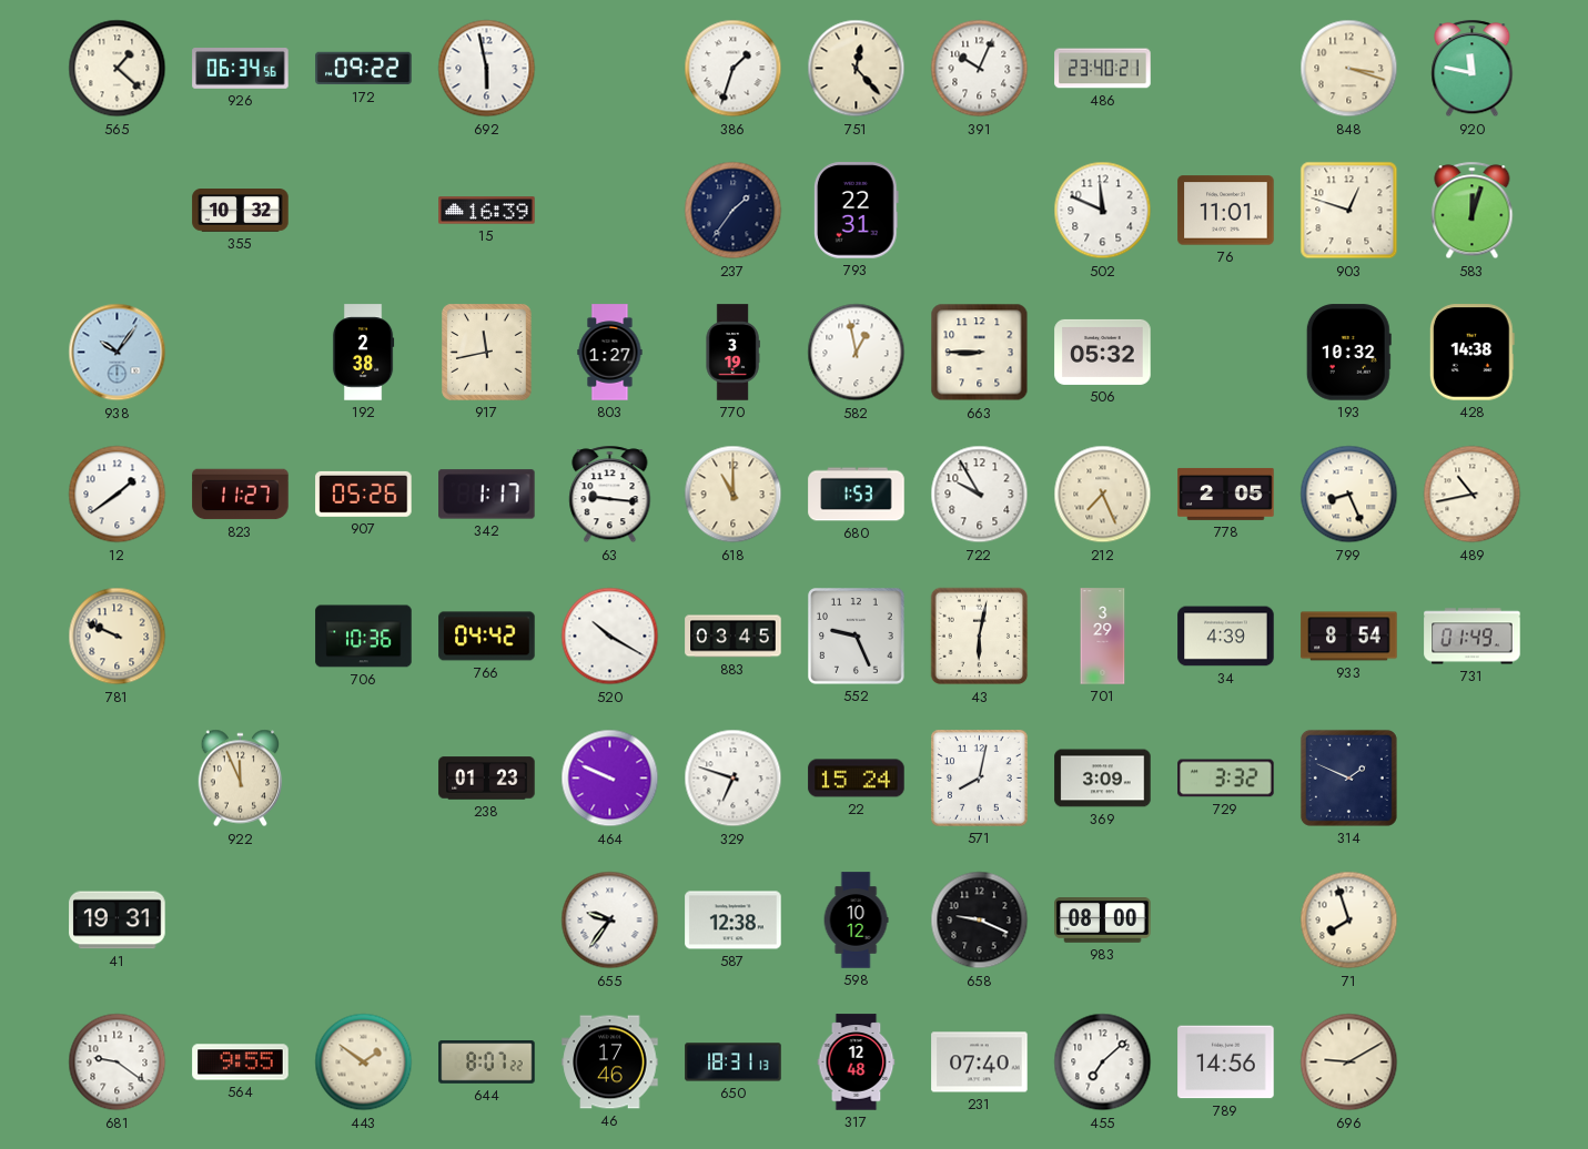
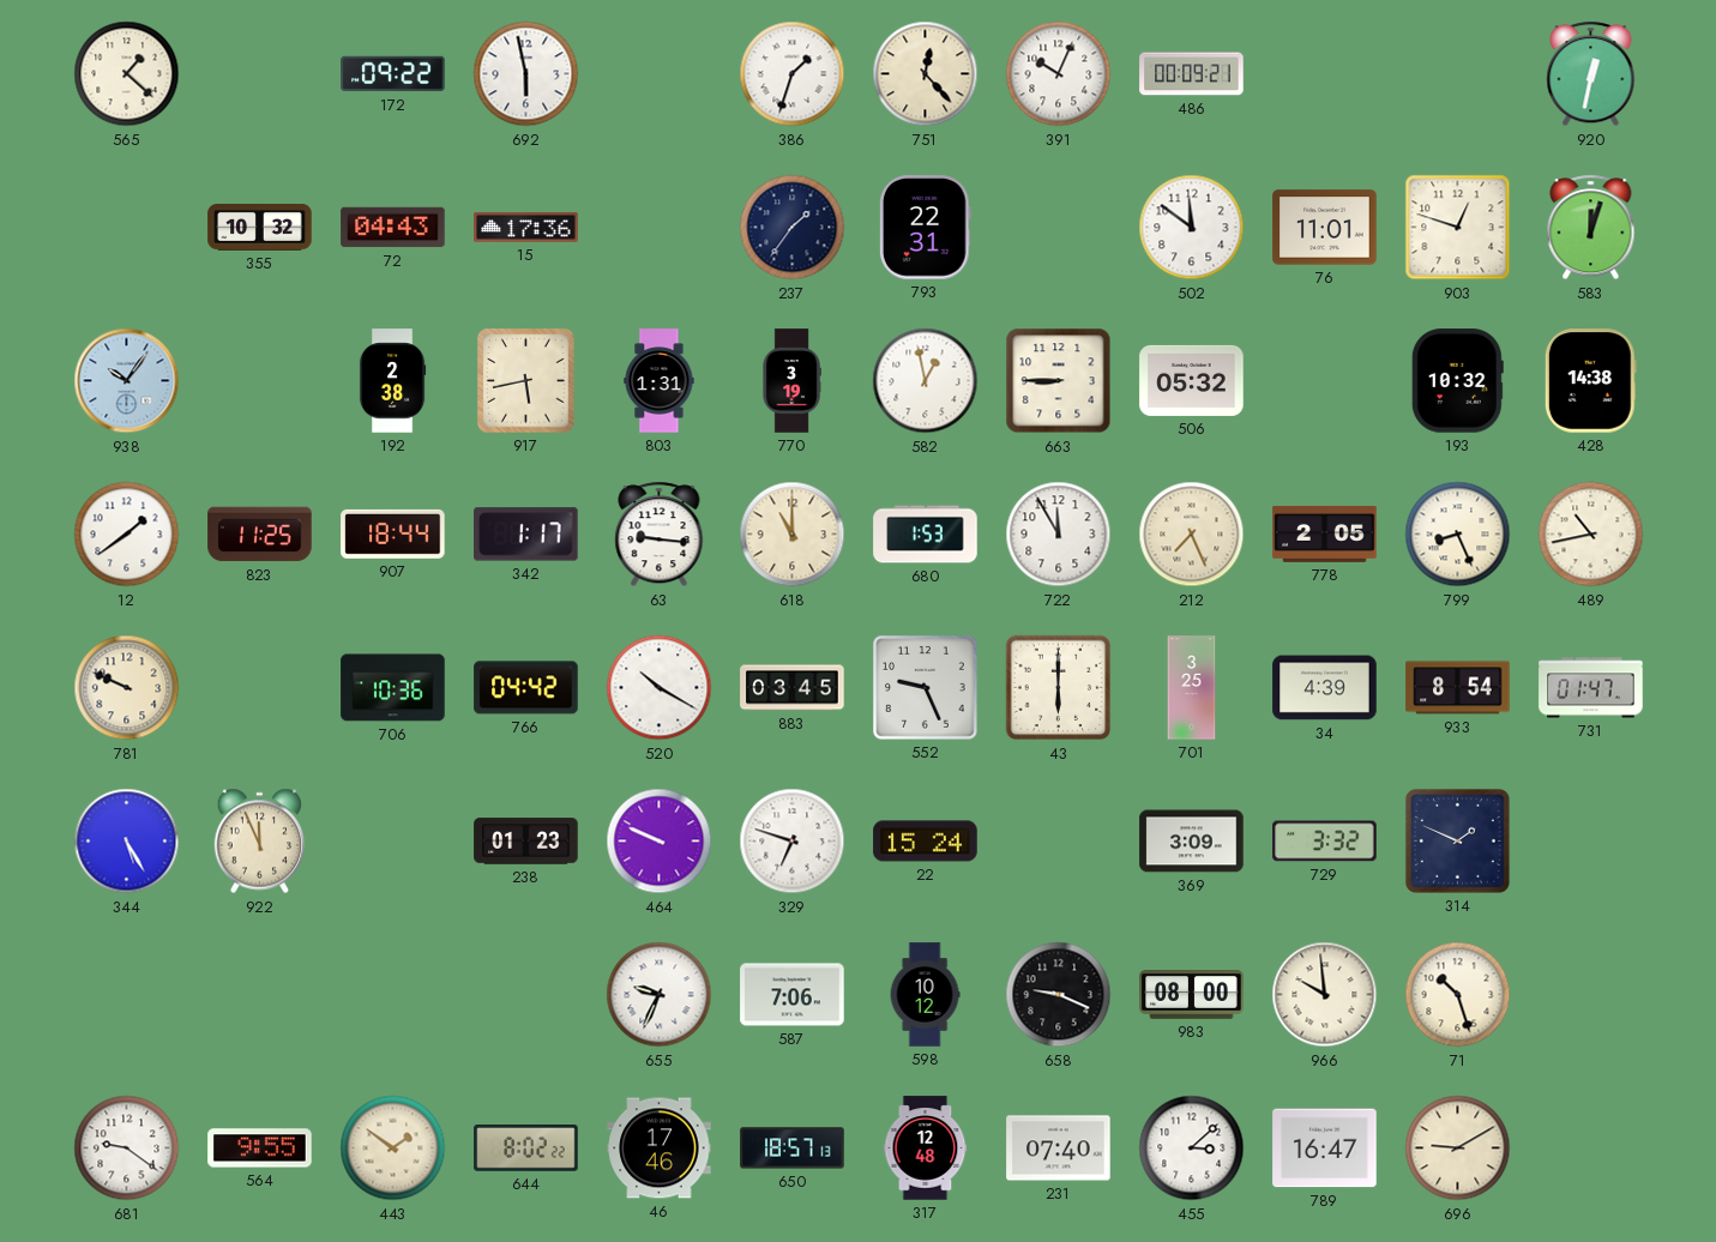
926: 06:34 -> none (241, 69)
486: 23:40 -> 00:09 (1192, 74)
848: 3:18 -> none (1349, 69)
920: 11:47 -> 12:32 (1591, 74)
72: none -> 04:43 (393, 228)
15: 16:39 -> 17:36 (526, 228)
502: 11:49 -> 11:51 (1192, 228)
917: 11:43 -> 5:43 (526, 381)
803: 1:27 -> 1:31 (660, 381)
823: 11:27 -> 11:25 (260, 535)
907: 05:26 -> 18:44 (393, 533)
722: 9:55 -> 11:55 (1059, 535)
43: 6:02 -> 6:00 (1059, 688)
701: 3:29 -> 3:25 (1192, 688)
731: 01:49 -> 01:47 (1591, 688)
344: none -> 5:25 (127, 842)
571: 8:02 -> none (980, 779)
41: 19:31 -> none (118, 921)
655: 9:36 -> 9:34 (660, 995)
587: 12:38 -> 7:06 (793, 995)
966: none -> 9:59 (1325, 995)
71: 7:57 -> 10:27 (1458, 995)
644: 8:07 -> 8:02 (526, 1148)
650: 18:31 -> 18:57 (793, 1148)
455: 7:08 -> 3:08 (1192, 1148)
789: 14:56 -> 16:47 (1325, 1148)
